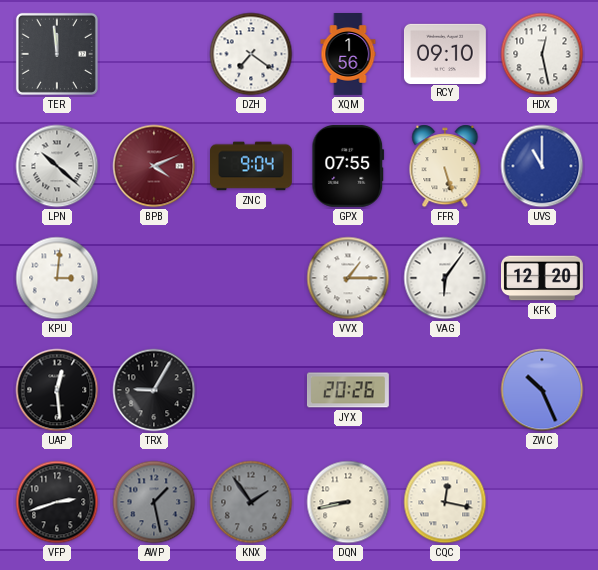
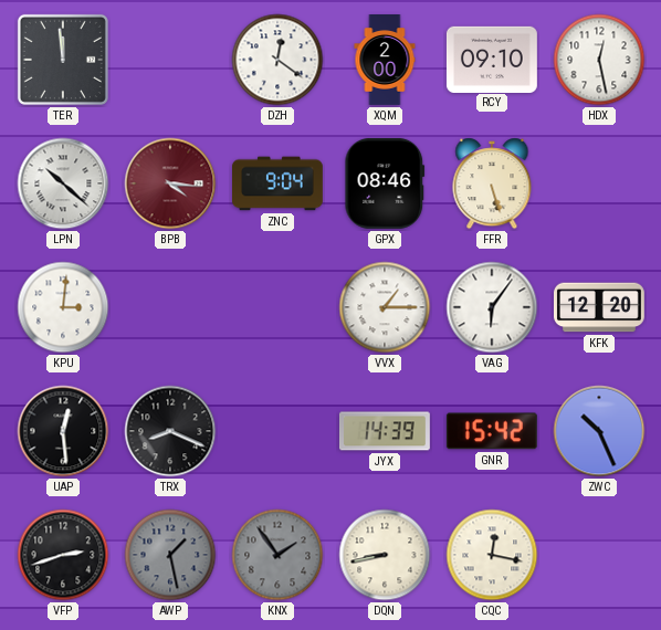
DZH: 7:21 -> 12:21 (277, 60)
XQM: 1:56 -> 2:00 (385, 61)
BPB: 4:11 -> 4:16 (170, 183)
GPX: 07:55 -> 08:46 (385, 183)
UVS: 11:00 -> none (542, 166)
TRX: 9:05 -> 8:19 (170, 431)
JYX: 20:26 -> 14:39 (385, 431)
GNR: none -> 15:42 (492, 431)
